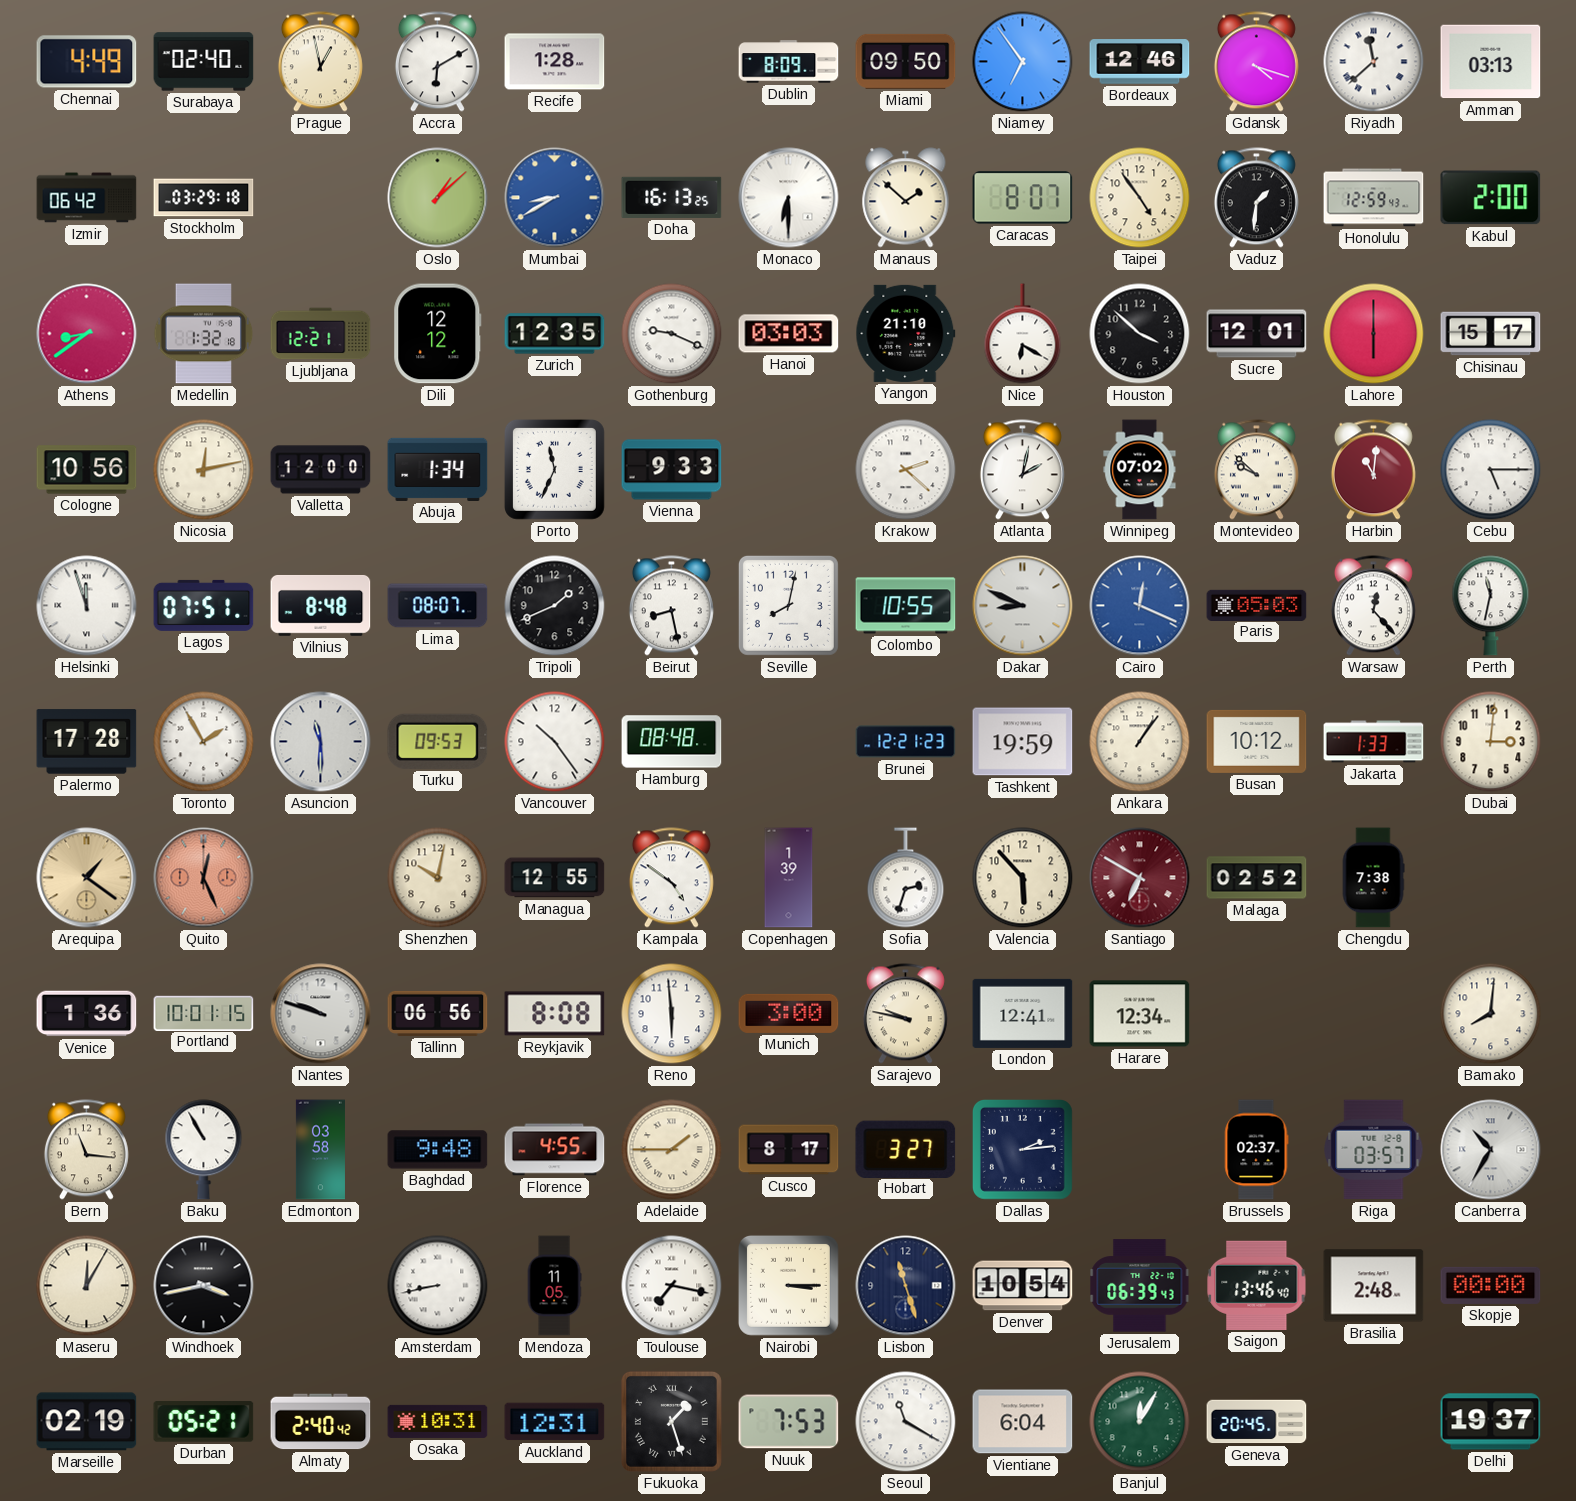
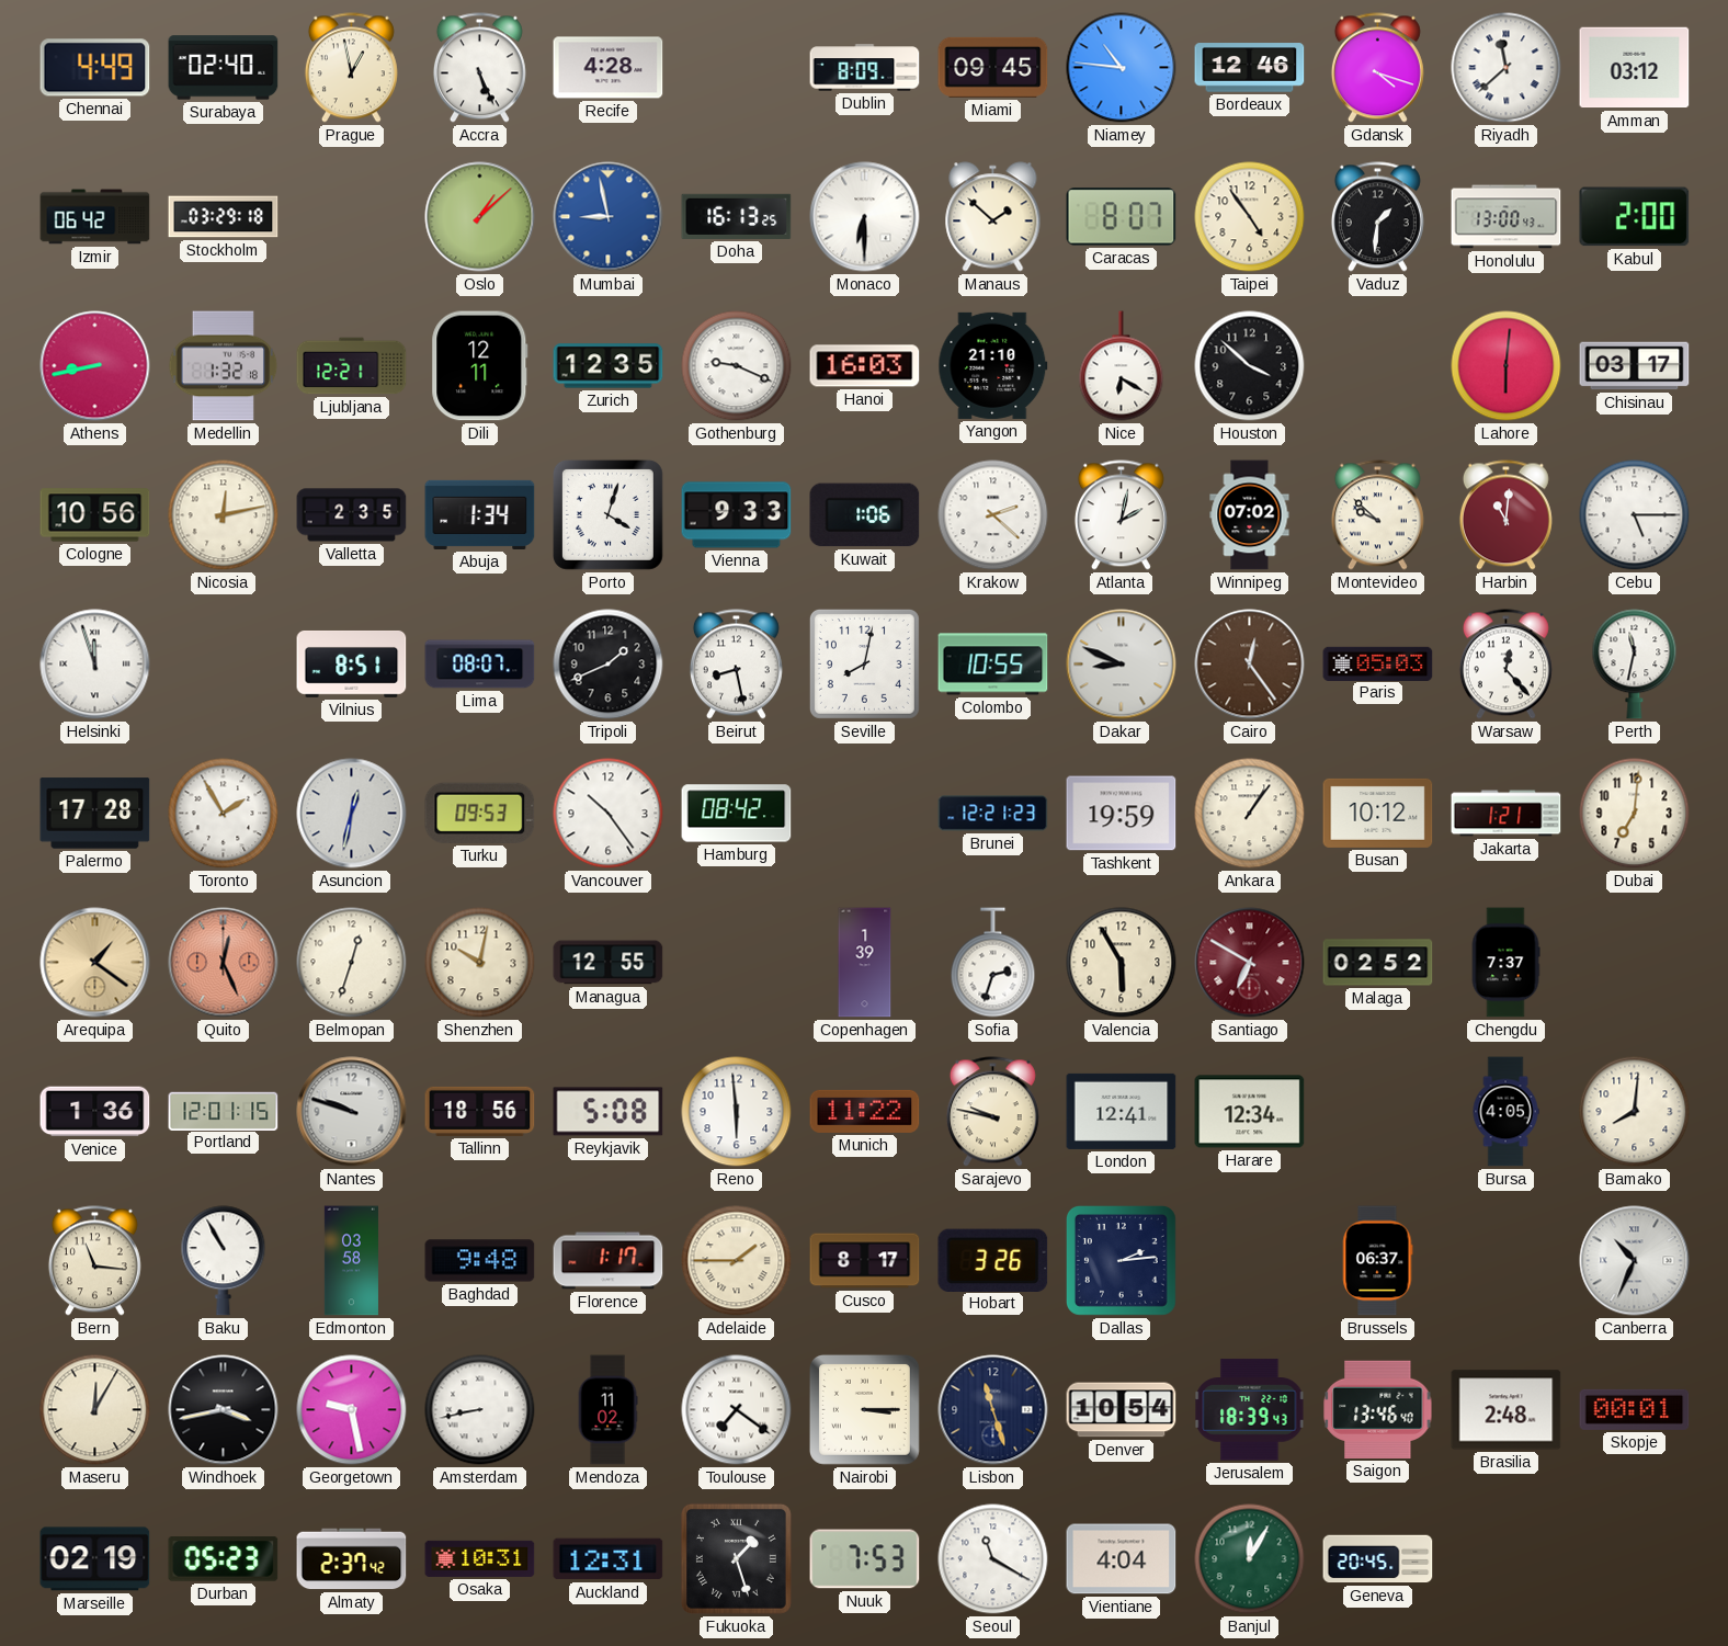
Accra: 6:10 -> 5:26 (479, 68)
Recife: 1:28 -> 4:28 (609, 68)
Miami: 09:50 -> 09:45 (993, 67)
Niamey: 6:54 -> 10:46 (1122, 68)
Amman: 03:13 -> 03:12 (1635, 68)
Mumbai: 8:40 -> 8:58 (609, 217)
Honolulu: 12:59 -> 13:00 (1507, 217)
Athens: 8:39 -> 8:43 (95, 366)
Dili: 12:12 -> 12:11 (480, 366)
Hanoi: 03:03 -> 16:03 (865, 366)
Sucre: 12:01 -> none (1257, 334)
Lahore: 6:00 -> 6:01 (1507, 366)
Chisinau: 15:17 -> 03:17 (1635, 366)
Valletta: 12:00 -> 2:35 (352, 515)
Porto: 11:34 -> 4:03 (607, 514)
Kuwait: none -> 1:06 (865, 515)
Lagos: 07:51 -> none (204, 605)
Vilnius: 8:48 -> 8:51 (352, 663)
Cairo: 12:19 -> 12:24 (1250, 665)
Cairo dial: blue -> brown (1250, 665)
Asuncion: 11:30 -> 12:32 (352, 814)
Hamburg: 08:48 -> 08:42 (737, 814)
Jakarta: 1:33 -> 1:21 (1507, 814)
Dubai: 3:01 -> 7:01 (1635, 814)
Belmopan: none -> 12:33 (352, 963)
Kampala: 4:51 -> none (671, 878)
Valencia: 5:53 -> 5:55 (1122, 963)
Chengdu: 7:38 -> 7:37 (1505, 963)
Portland: 10:01 -> 12:01 (224, 1111)
Tallinn: 06:56 -> 18:56 (480, 1111)
Reykjavik: 8:08 -> 5:08 (609, 1112)
Munich: 3:00 -> 11:22 (865, 1111)
Bursa: none -> 4:05 (1505, 1112)
Florence: 4:55 -> 1:17 (609, 1261)
Hobart: 3:27 -> 3:26 (993, 1260)
Brussels: 02:37 -> 06:37 (1377, 1261)
Riga: 03:57 -> none (1374, 1150)
Canberra: 10:35 -> 10:34 (1635, 1261)
Georgetown: none -> 9:28 (352, 1410)
Mendoza: 11:05 -> 11:02 (607, 1410)
Toulouse: 7:17 -> 7:21 (737, 1410)
Jerusalem: 06:39 -> 18:39 (1250, 1410)
Skopje: 00:00 -> 00:01 (1635, 1409)
Durban: 05:21 -> 05:23 (224, 1559)
Almaty: 2:40 -> 2:37 (352, 1559)
Vientiane: 6:04 -> 4:04 (1122, 1559)
Delhi: 19:37 -> none (1491, 1422)
